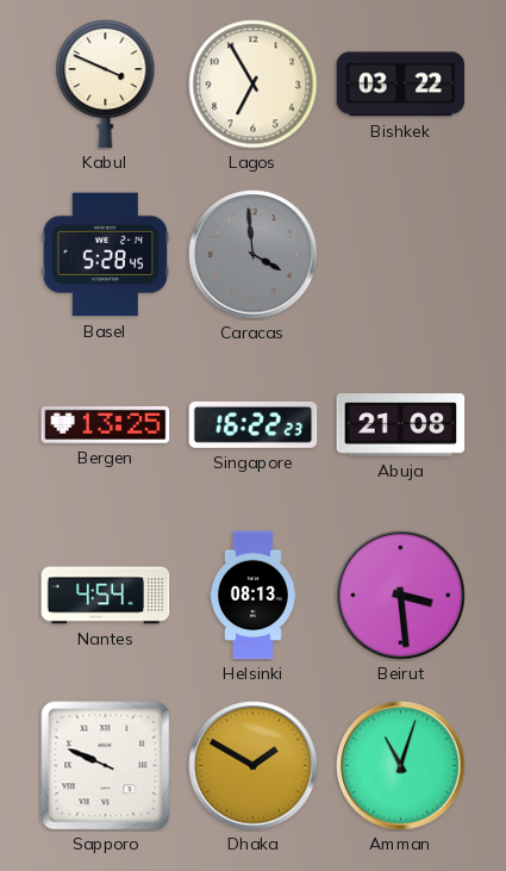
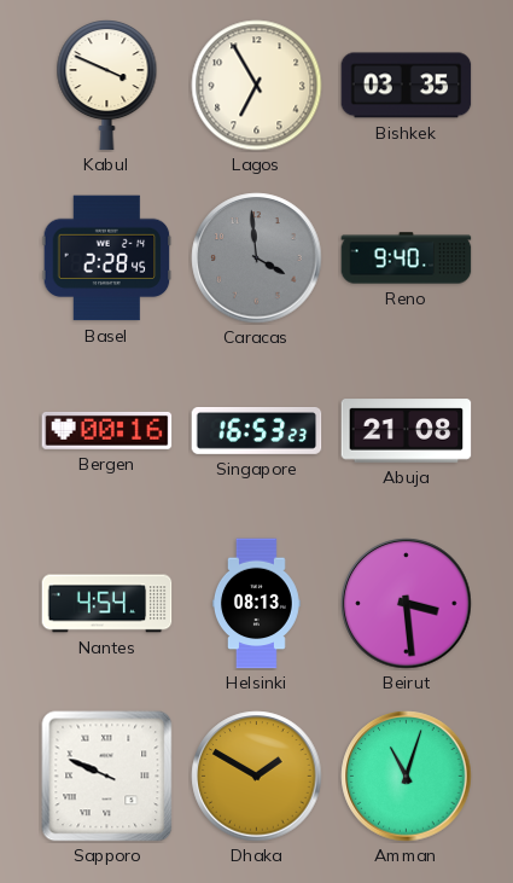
Bishkek: 03:22 -> 03:35 (407, 86)
Basel: 5:28 -> 2:28 (107, 258)
Reno: none -> 9:40 (407, 258)
Bergen: 13:25 -> 00:16 (107, 430)
Singapore: 16:22 -> 16:53 (257, 430)
